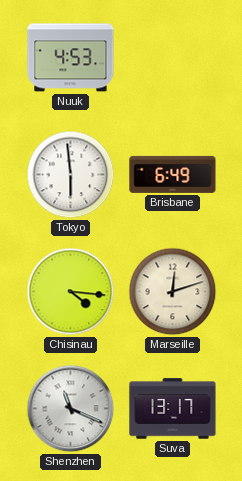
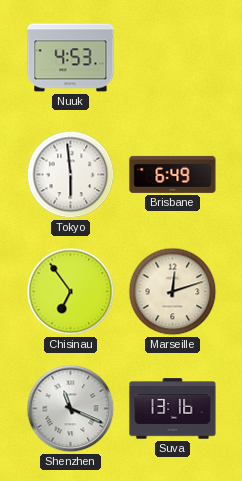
Chisinau: 4:16 -> 6:54 (71, 292)
Suva: 13:17 -> 13:16 (173, 409)
